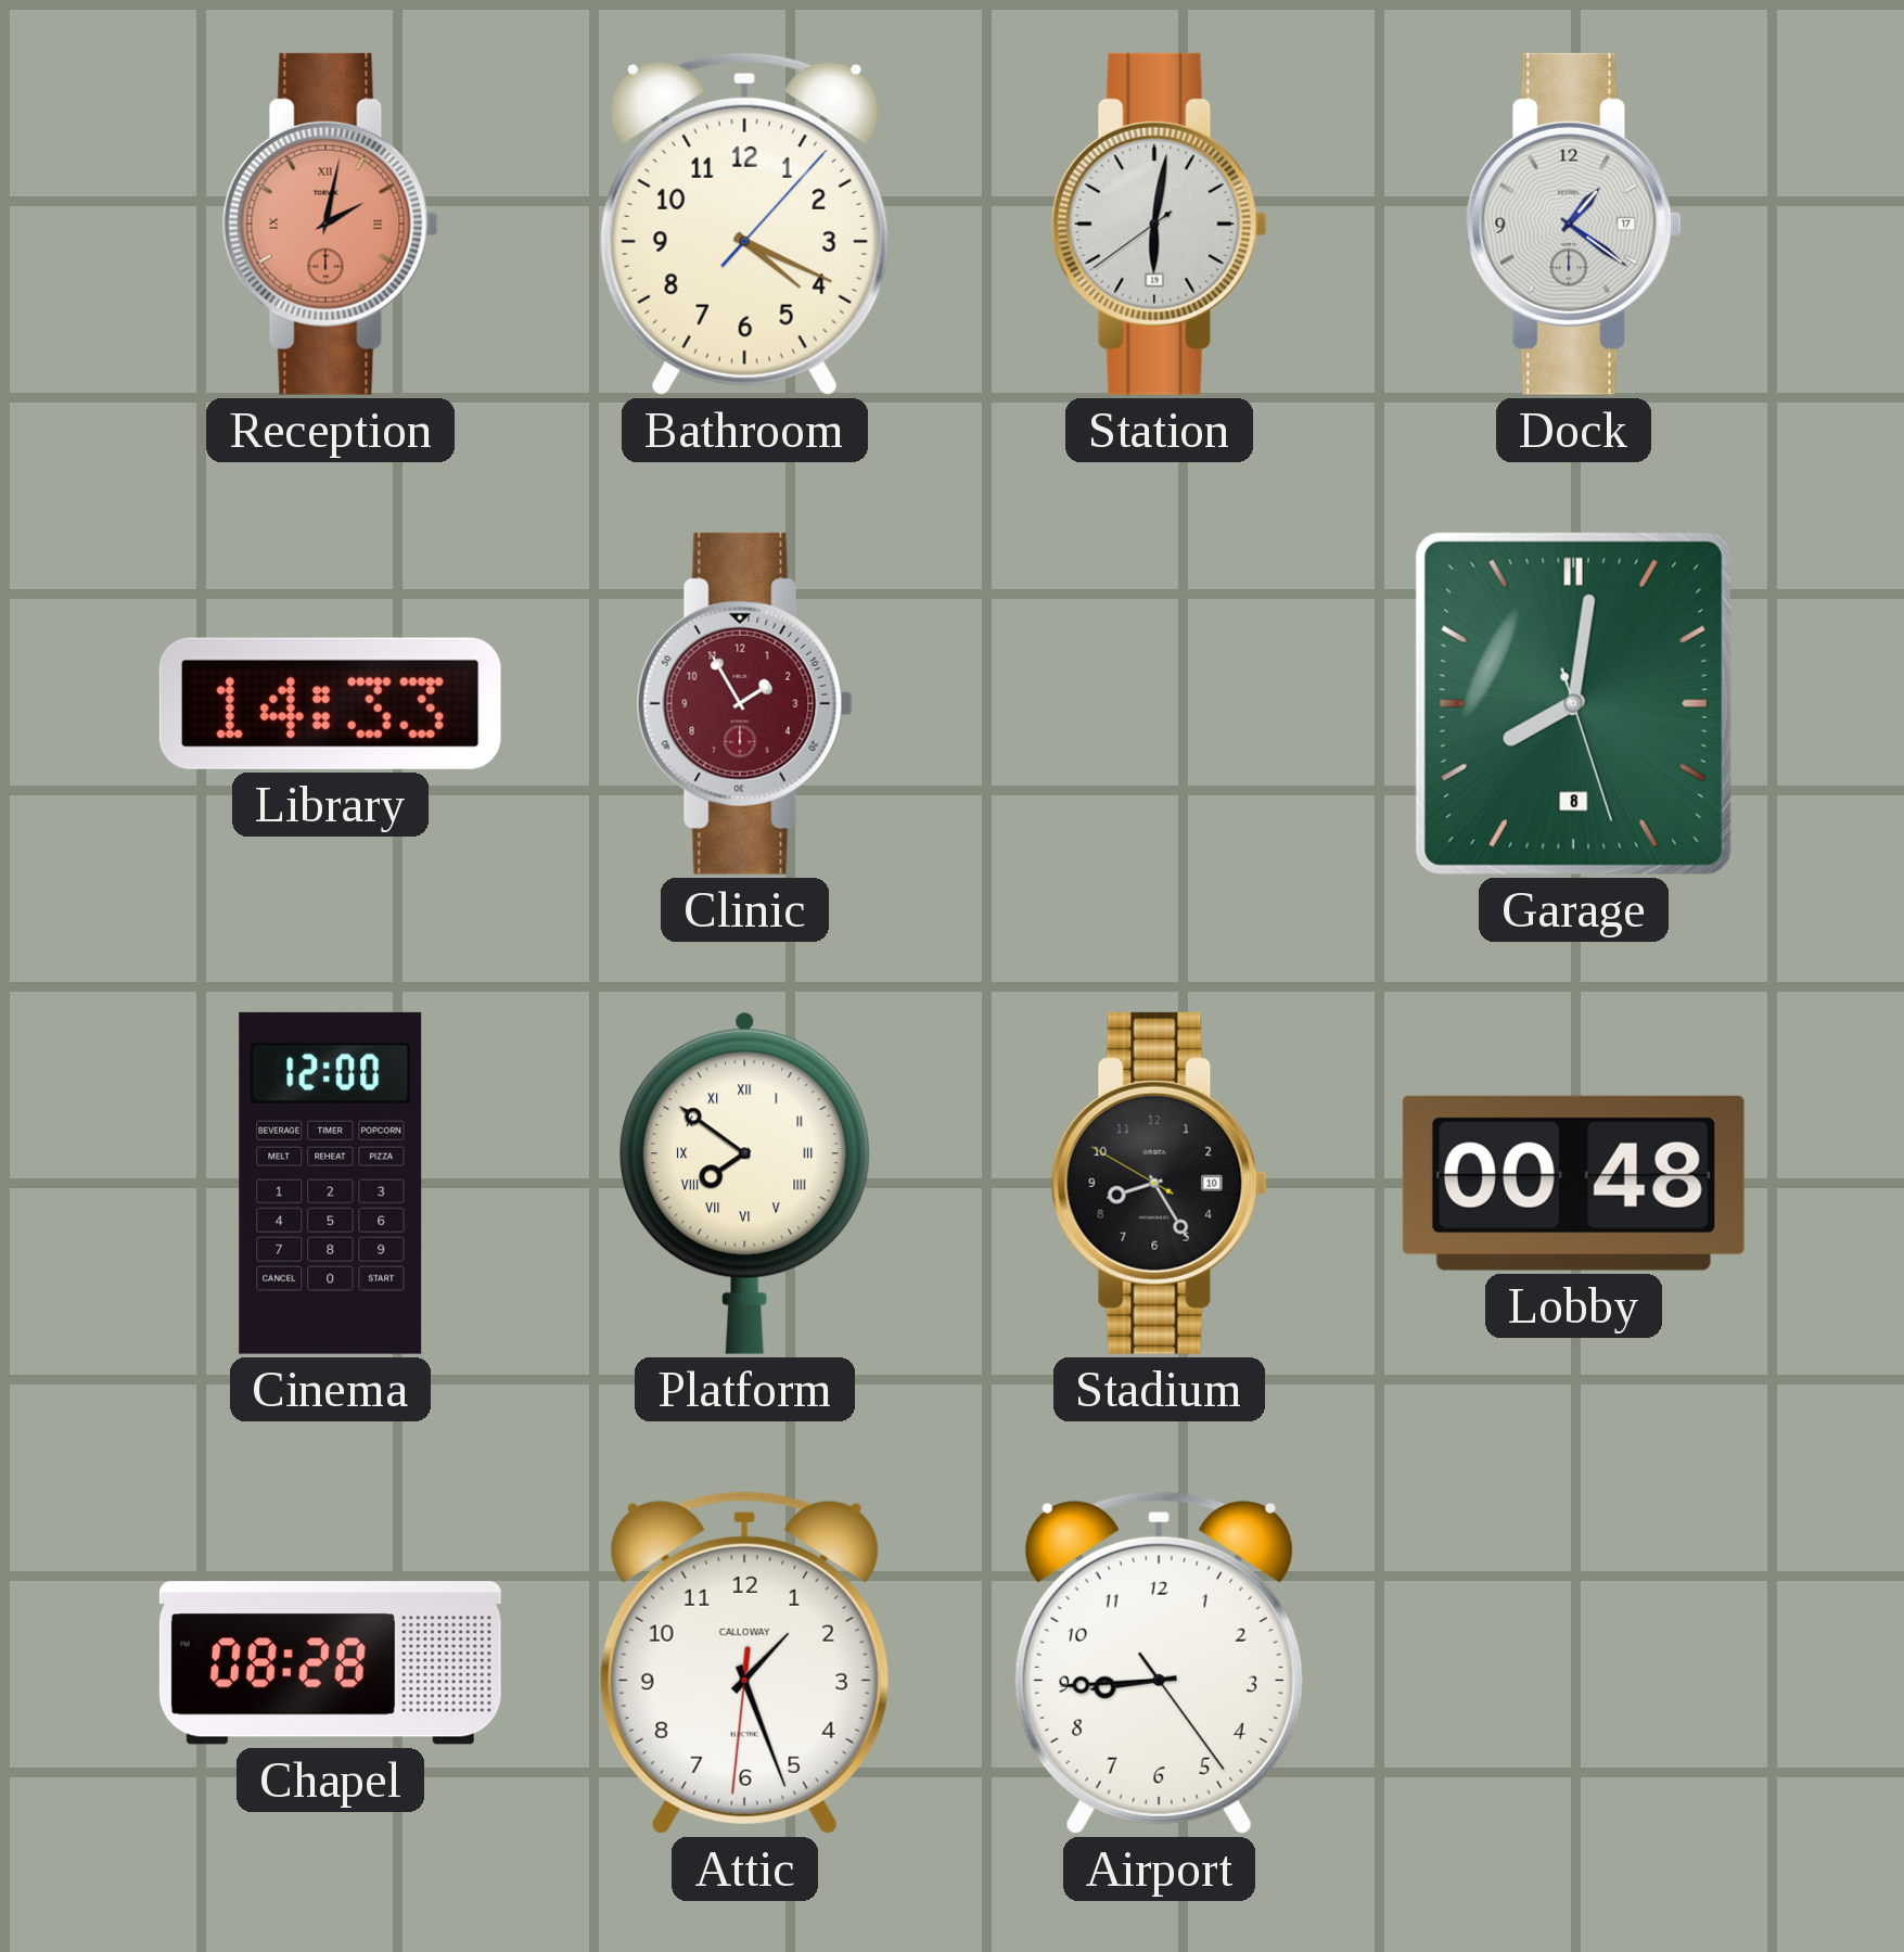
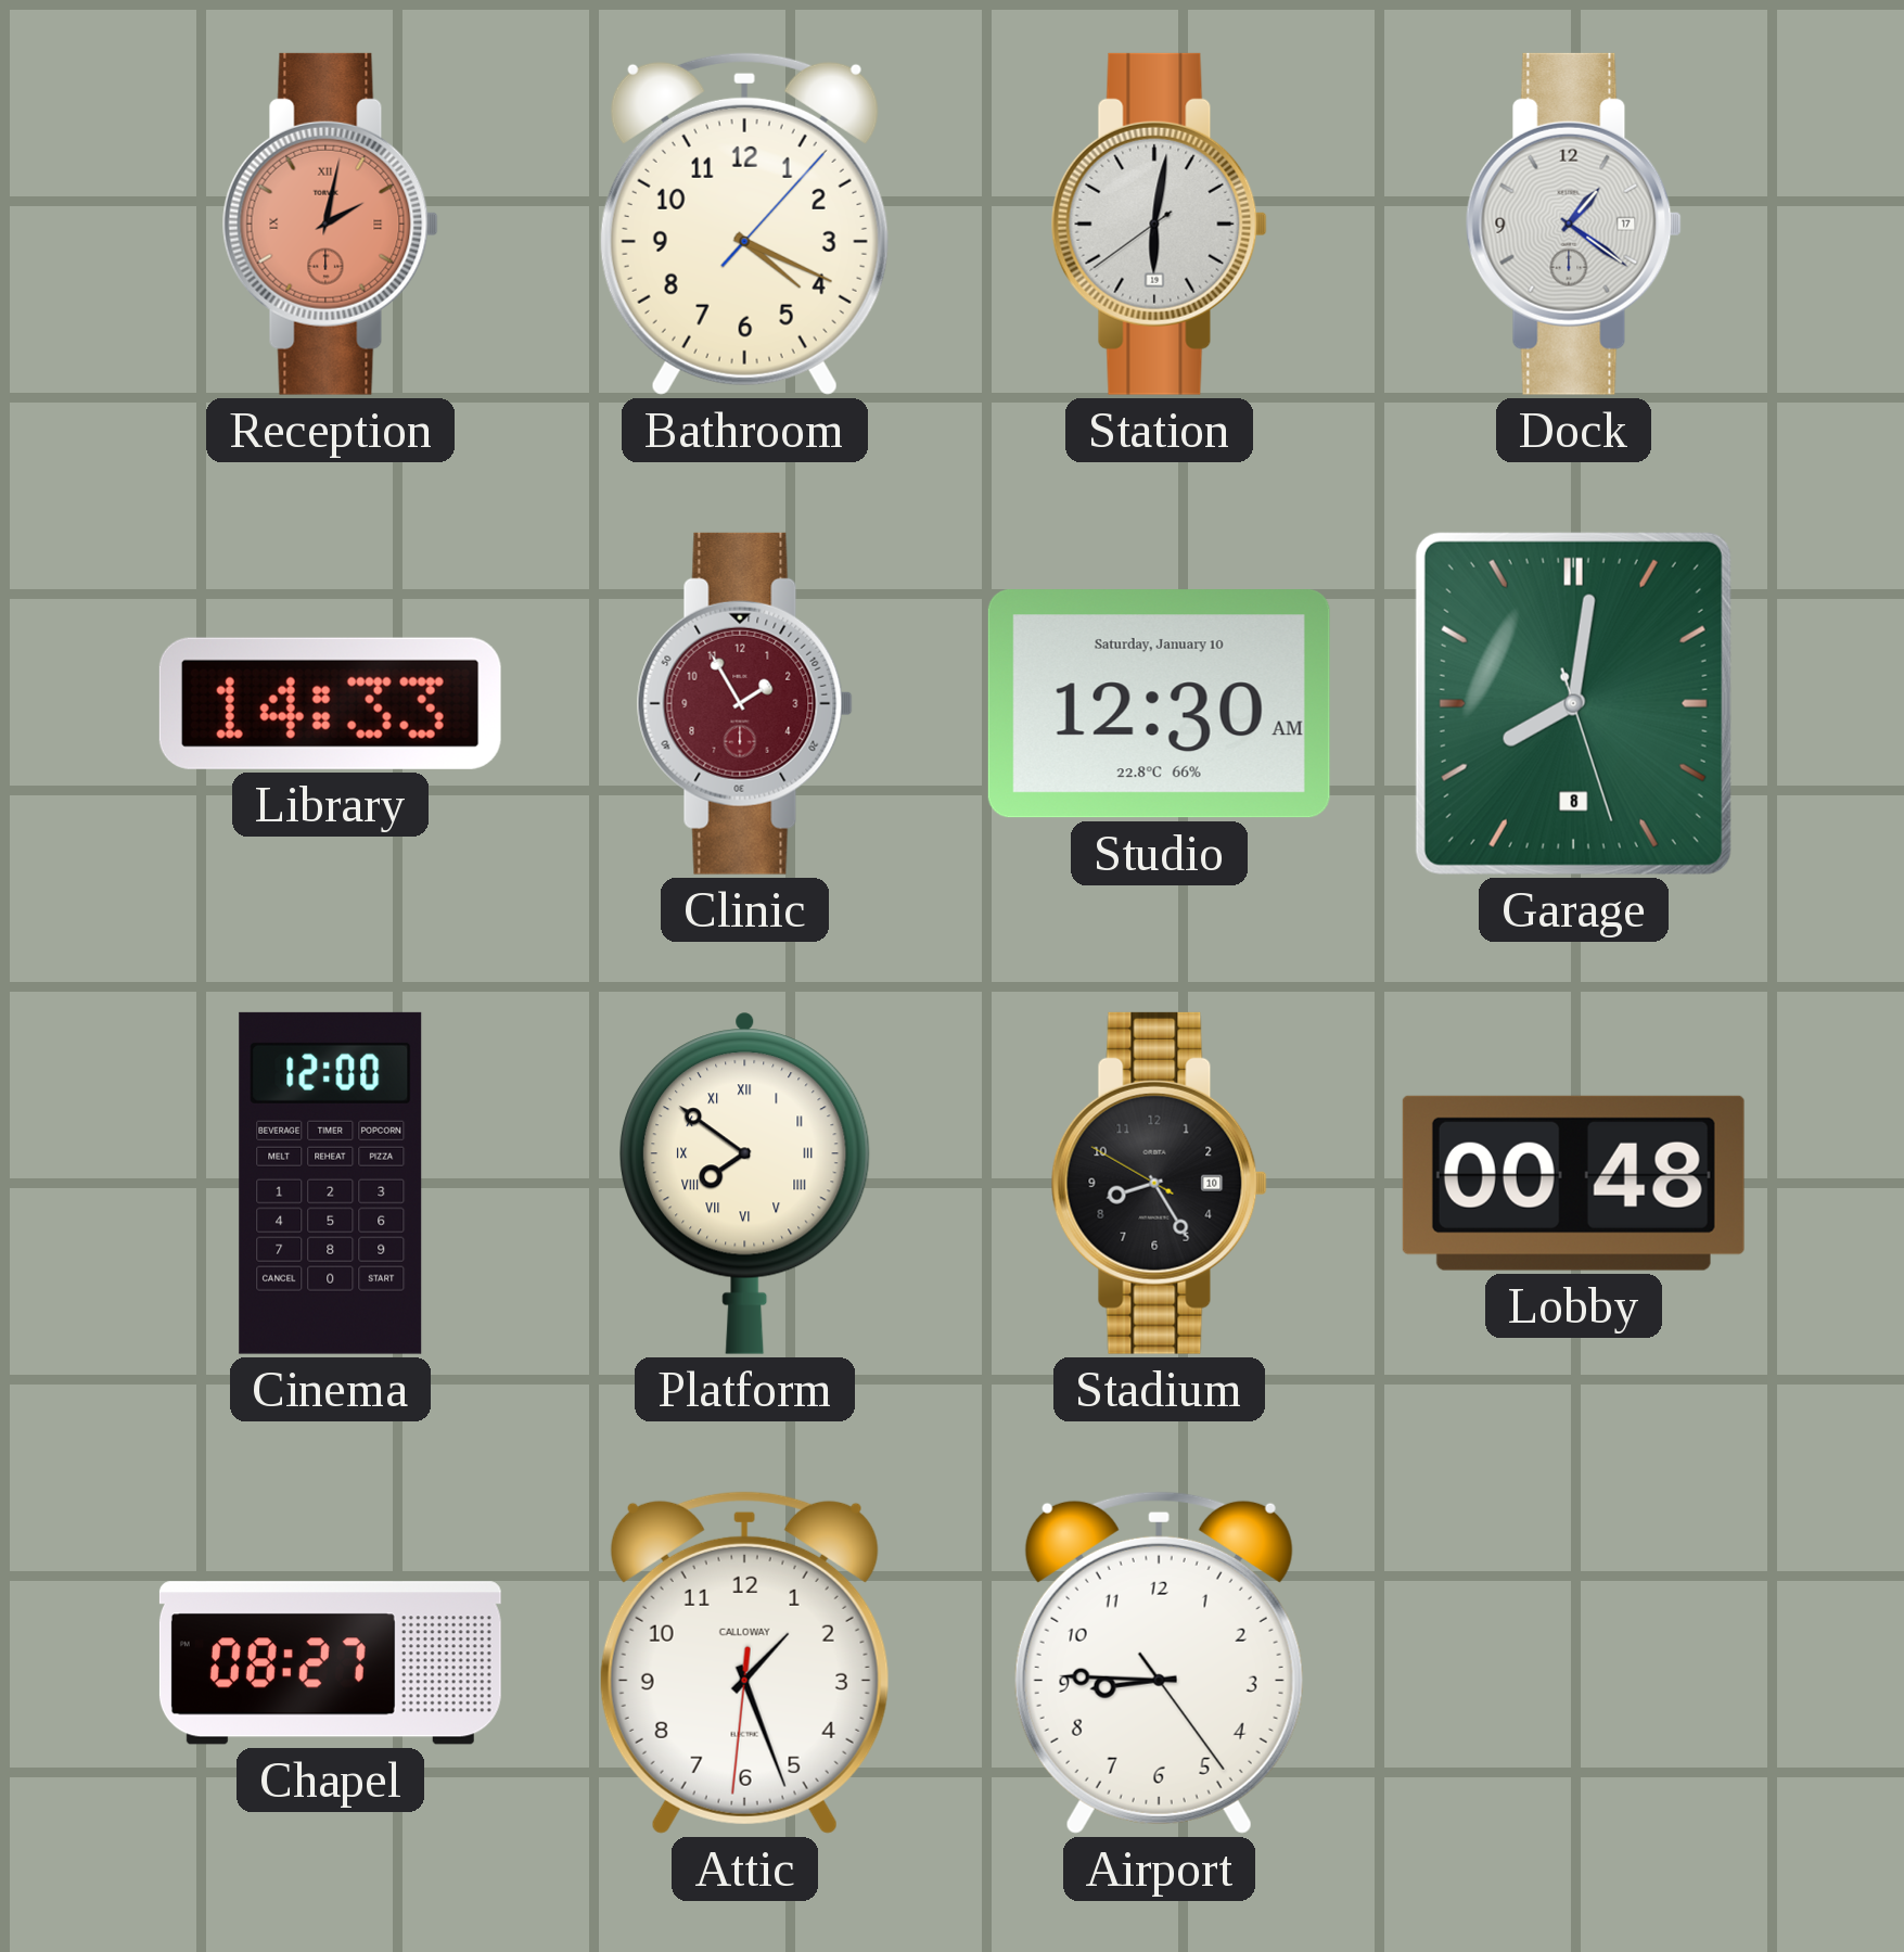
Studio: none -> 12:30 (1159, 704)
Chapel: 08:28 -> 08:27 (330, 1663)
Airport: 8:44 -> 8:45 (1159, 1662)
